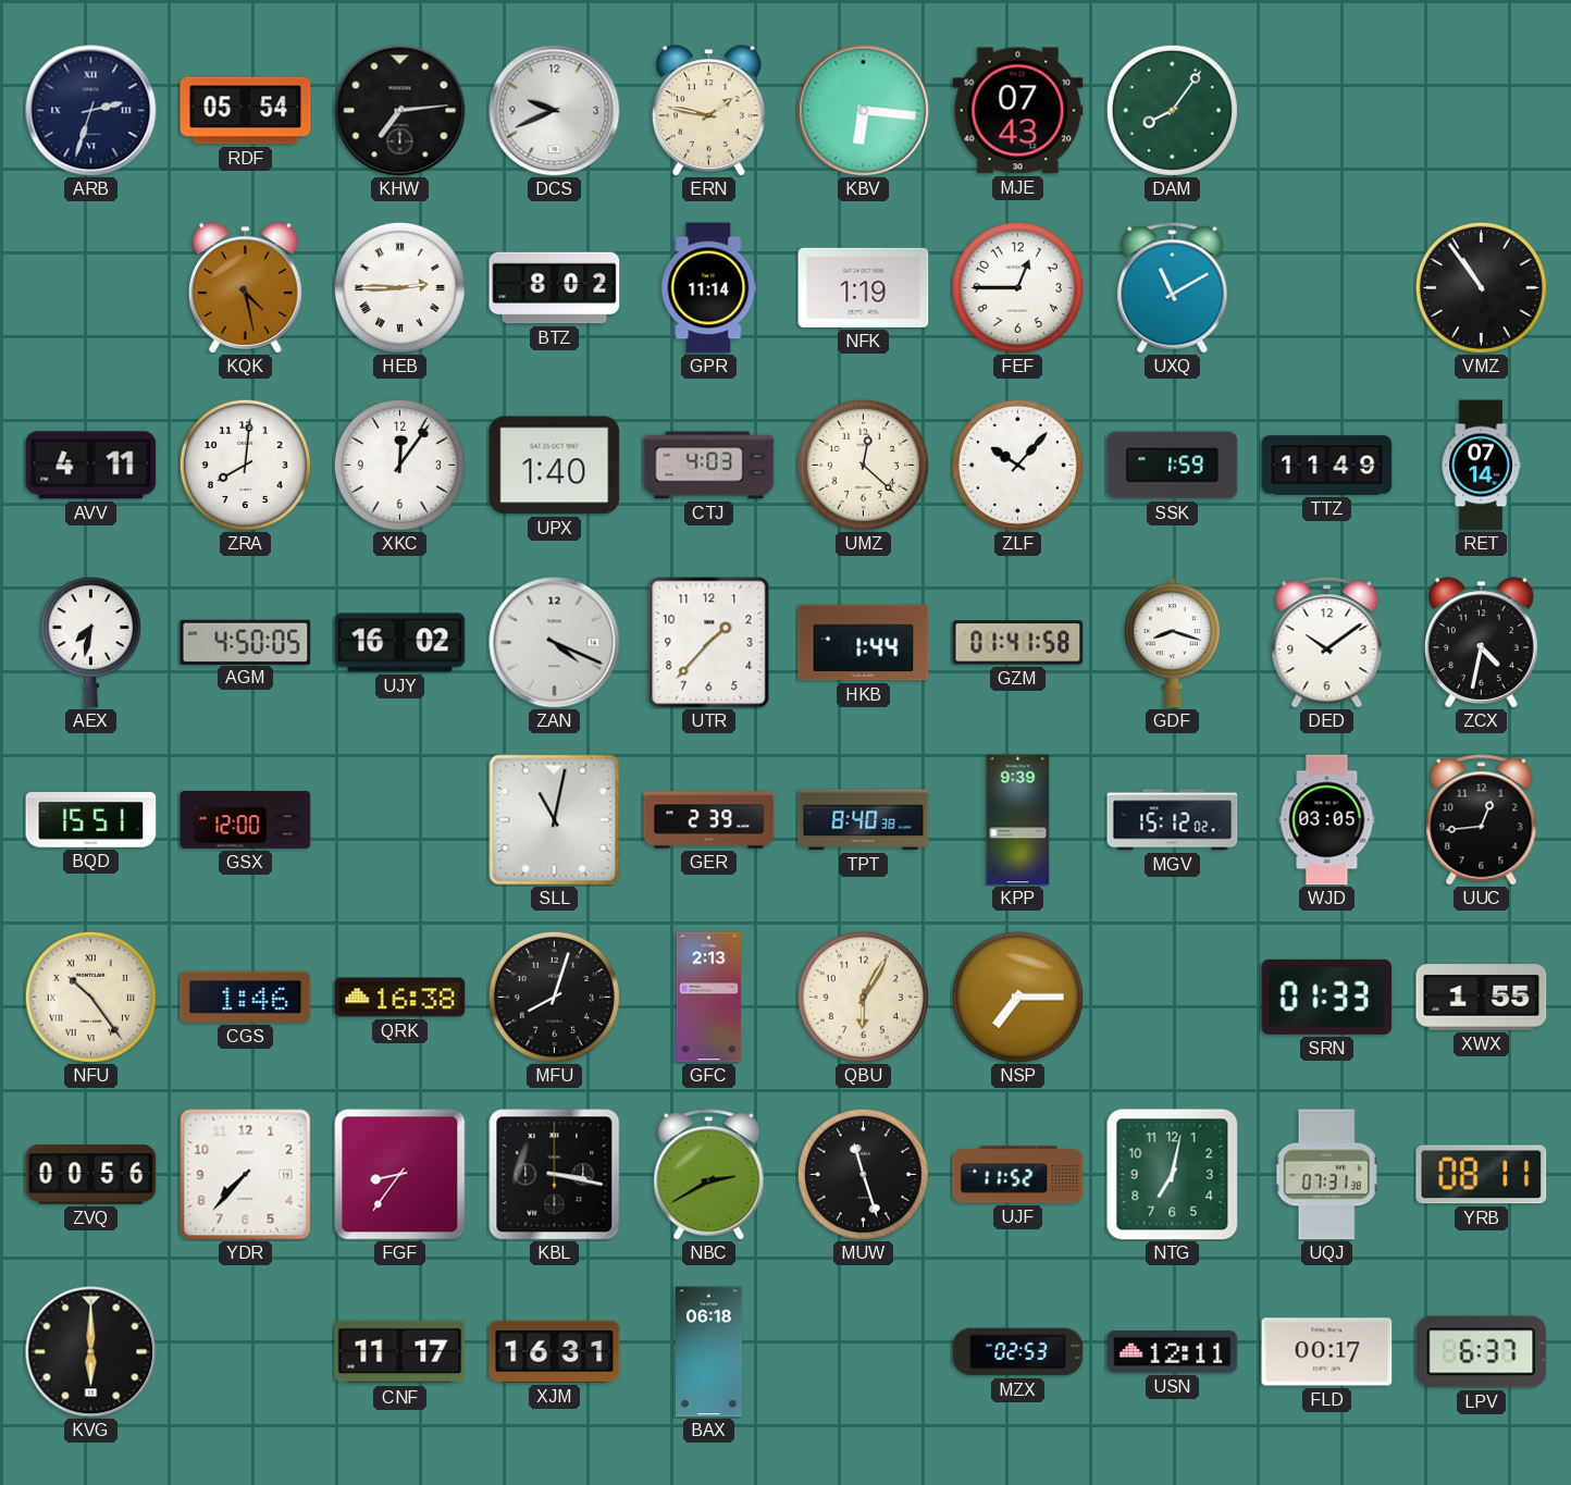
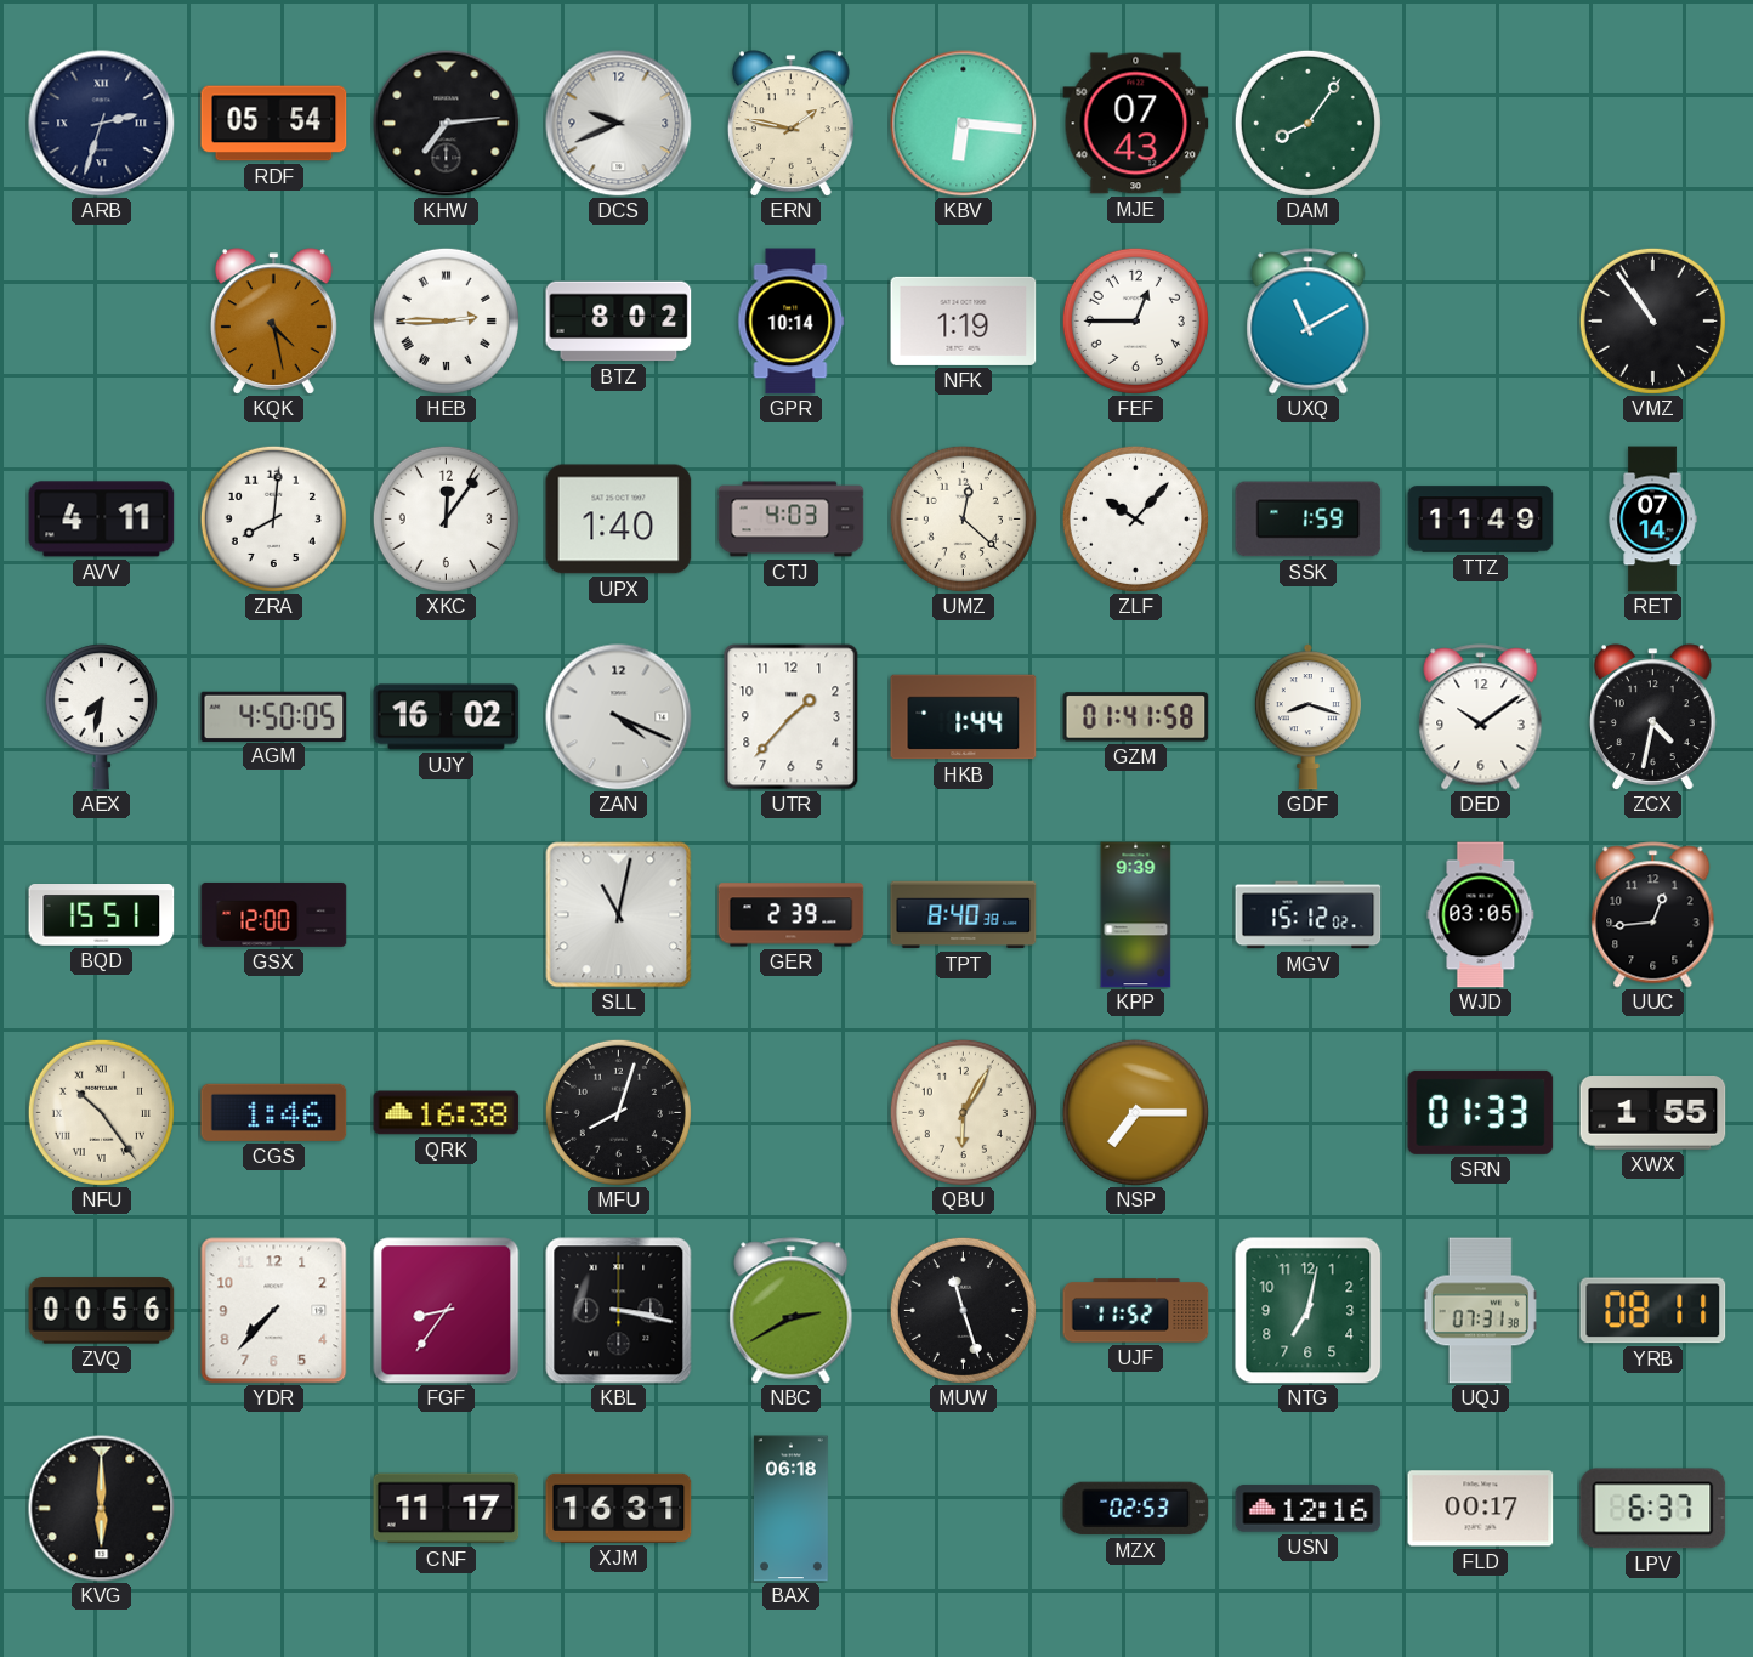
GPR: 11:14 -> 10:14 (792, 322)
GFC: 2:13 -> none (708, 998)
USN: 12:11 -> 12:16 (1309, 1509)
